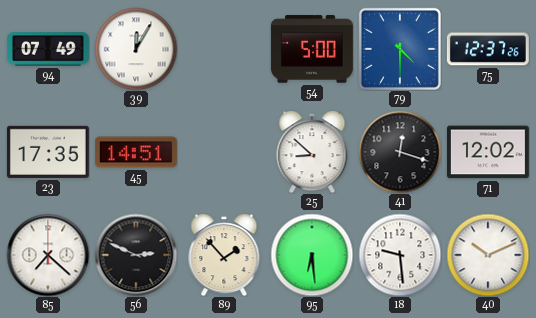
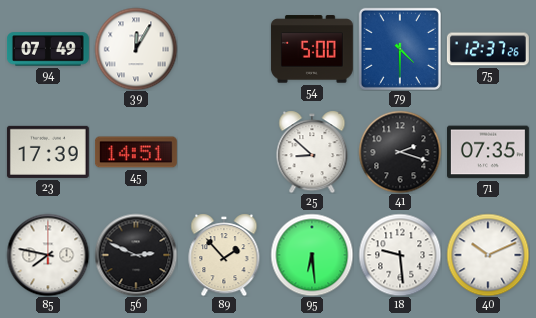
23: 17:35 -> 17:39 (48, 152)
41: 12:18 -> 2:18 (400, 152)
71: 12:02 -> 07:35 (488, 152)
85: 7:22 -> 7:47 (48, 255)
